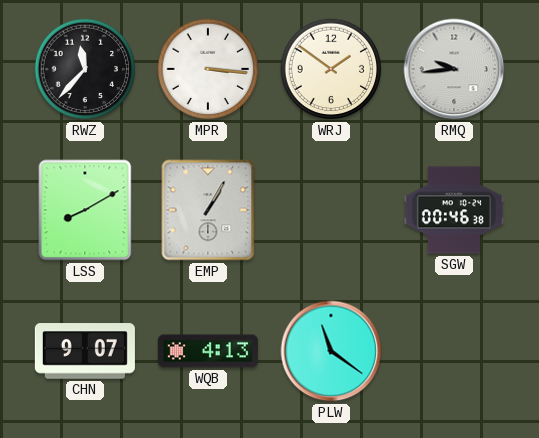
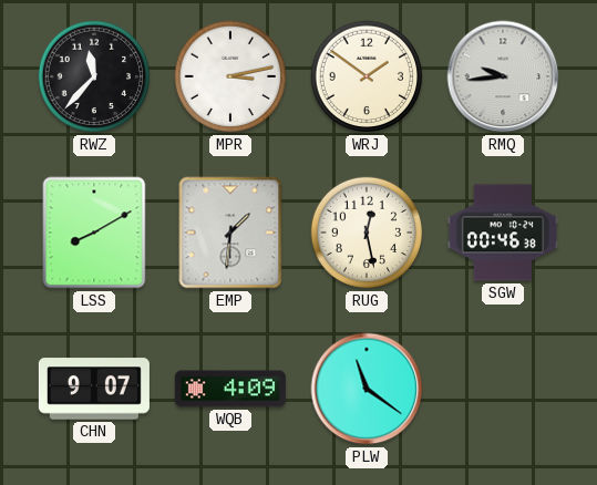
MPR: 3:16 -> 3:13 (230, 76)
EMP: 1:05 -> 1:31 (230, 233)
RUG: none -> 12:28 (367, 233)
WQB: 4:13 -> 4:09 (230, 389)
